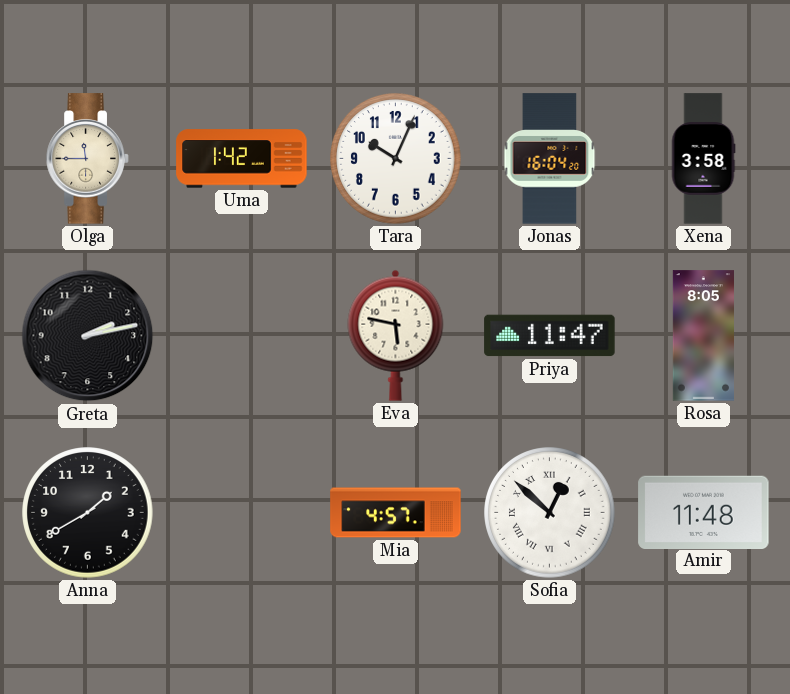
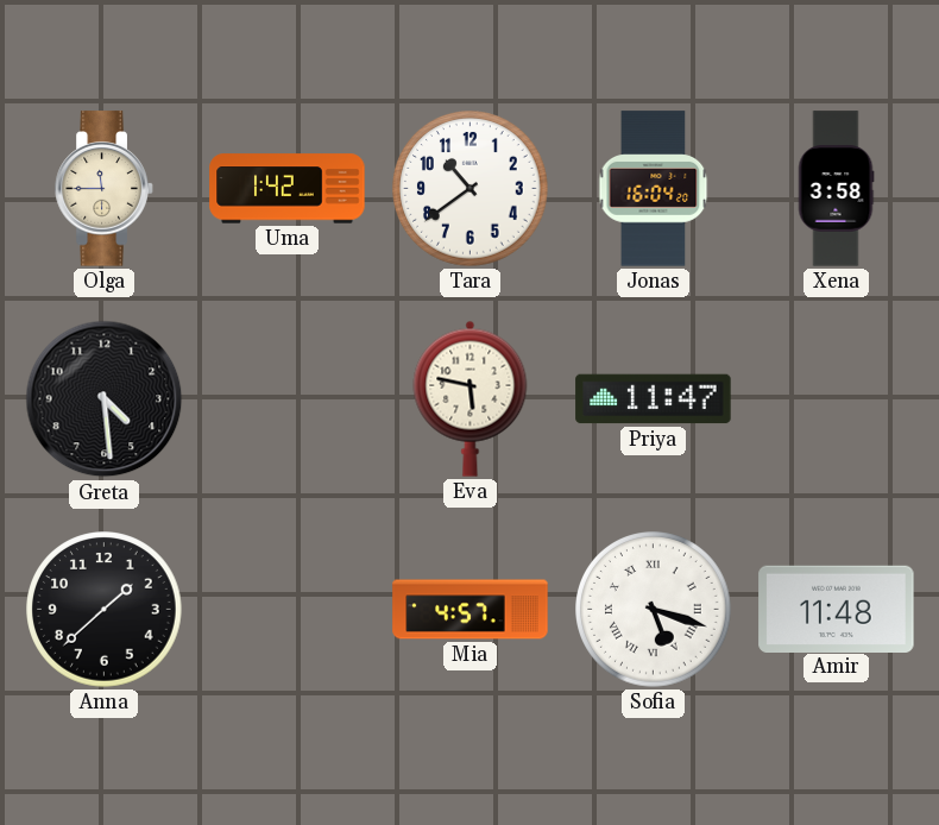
Tara: 10:04 -> 10:39 (471, 189)
Greta: 2:13 -> 4:29 (105, 399)
Rosa: 8:05 -> none (703, 336)
Anna: 1:40 -> 1:38 (105, 610)
Sofia: 12:52 -> 5:18 (654, 610)
